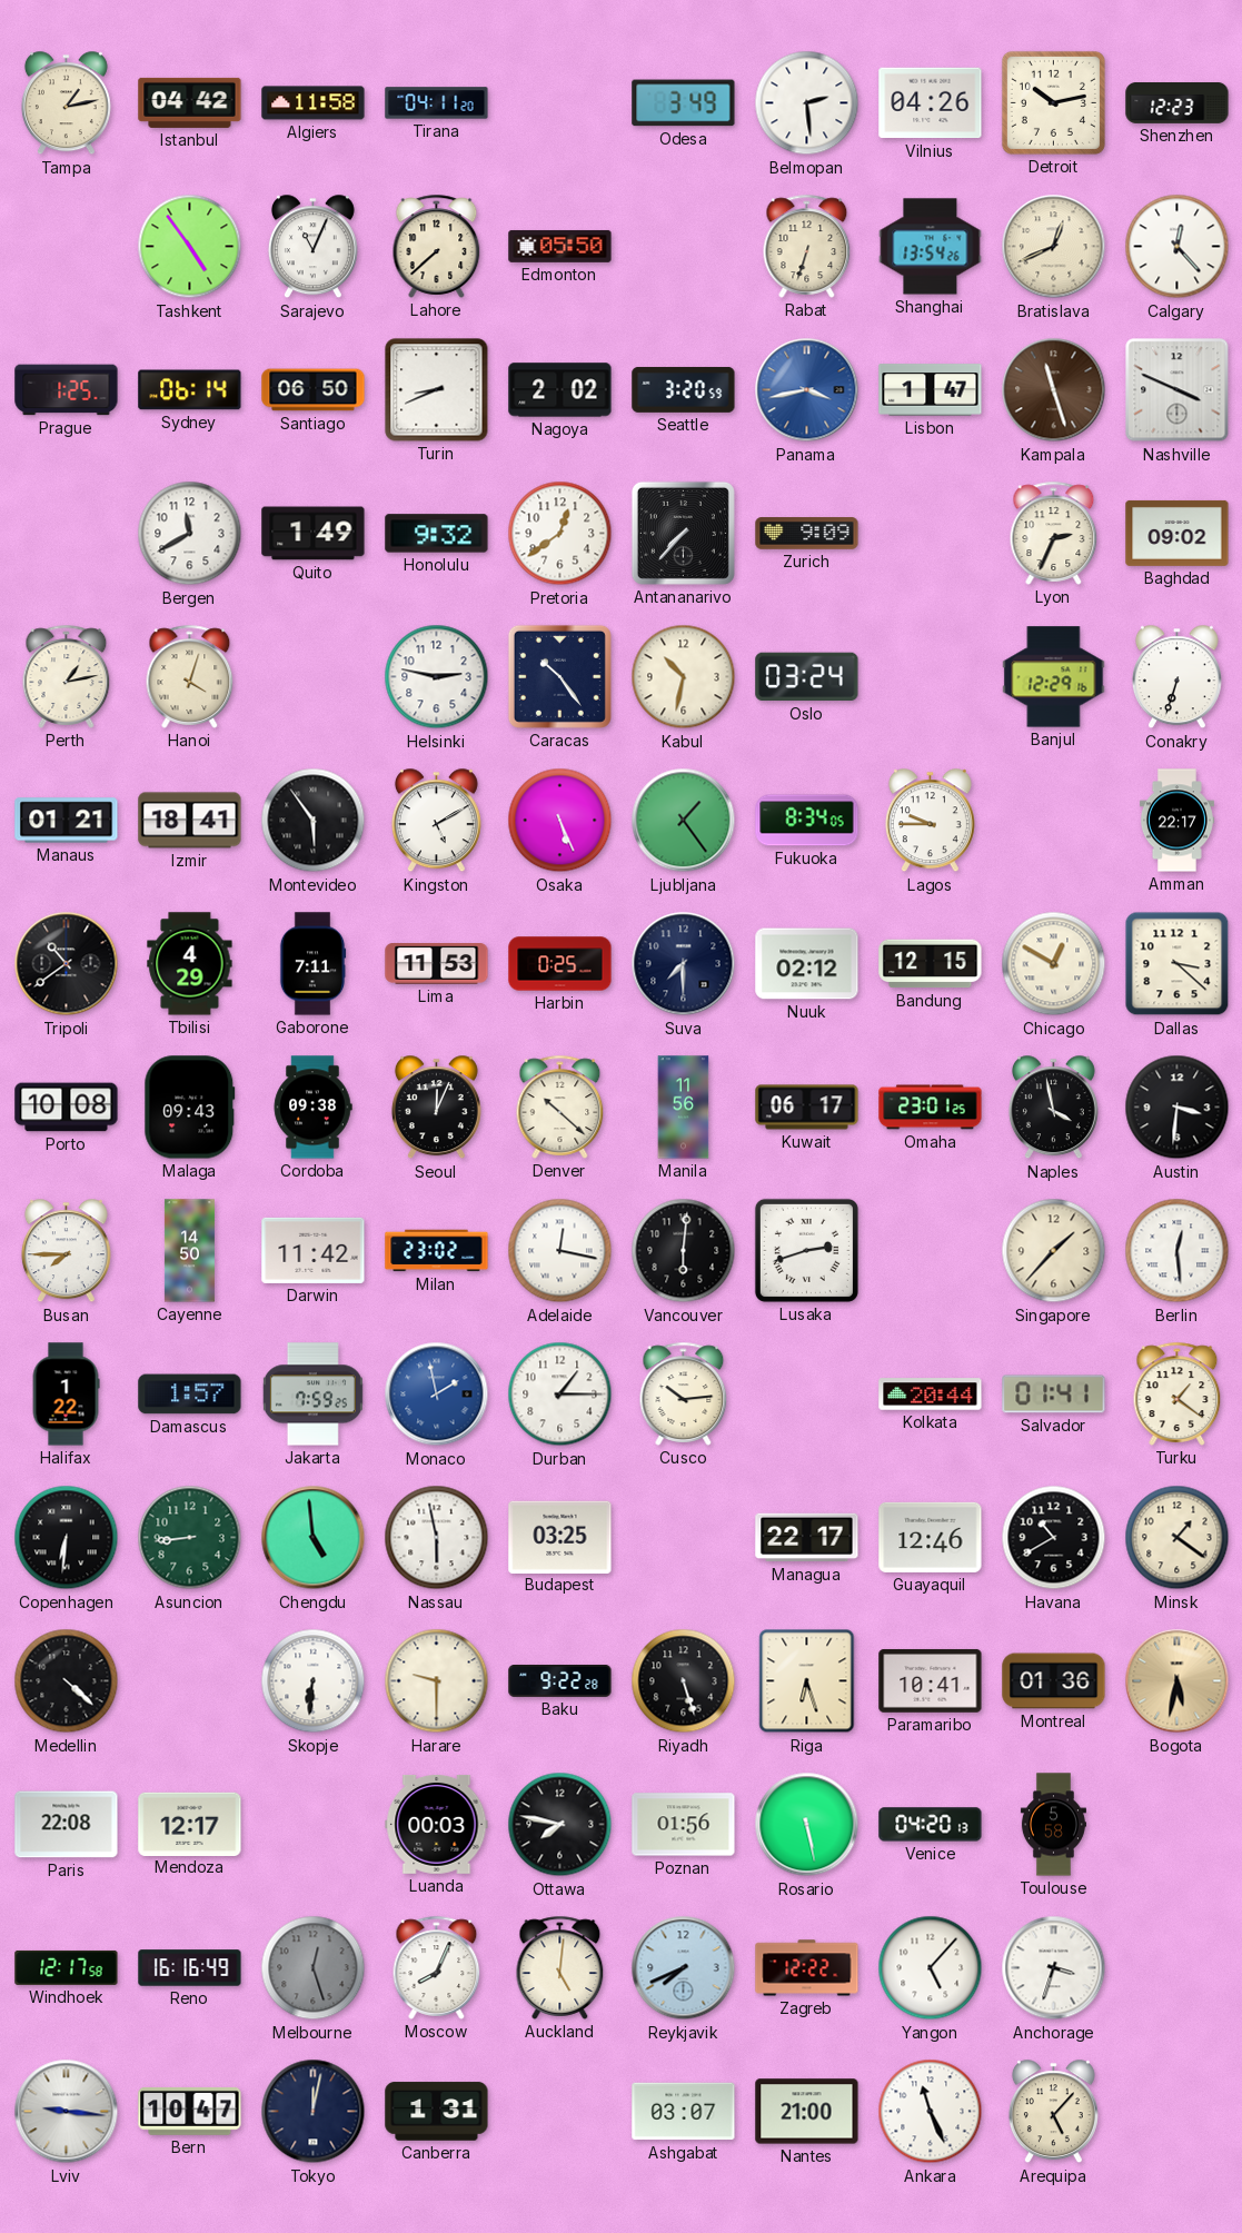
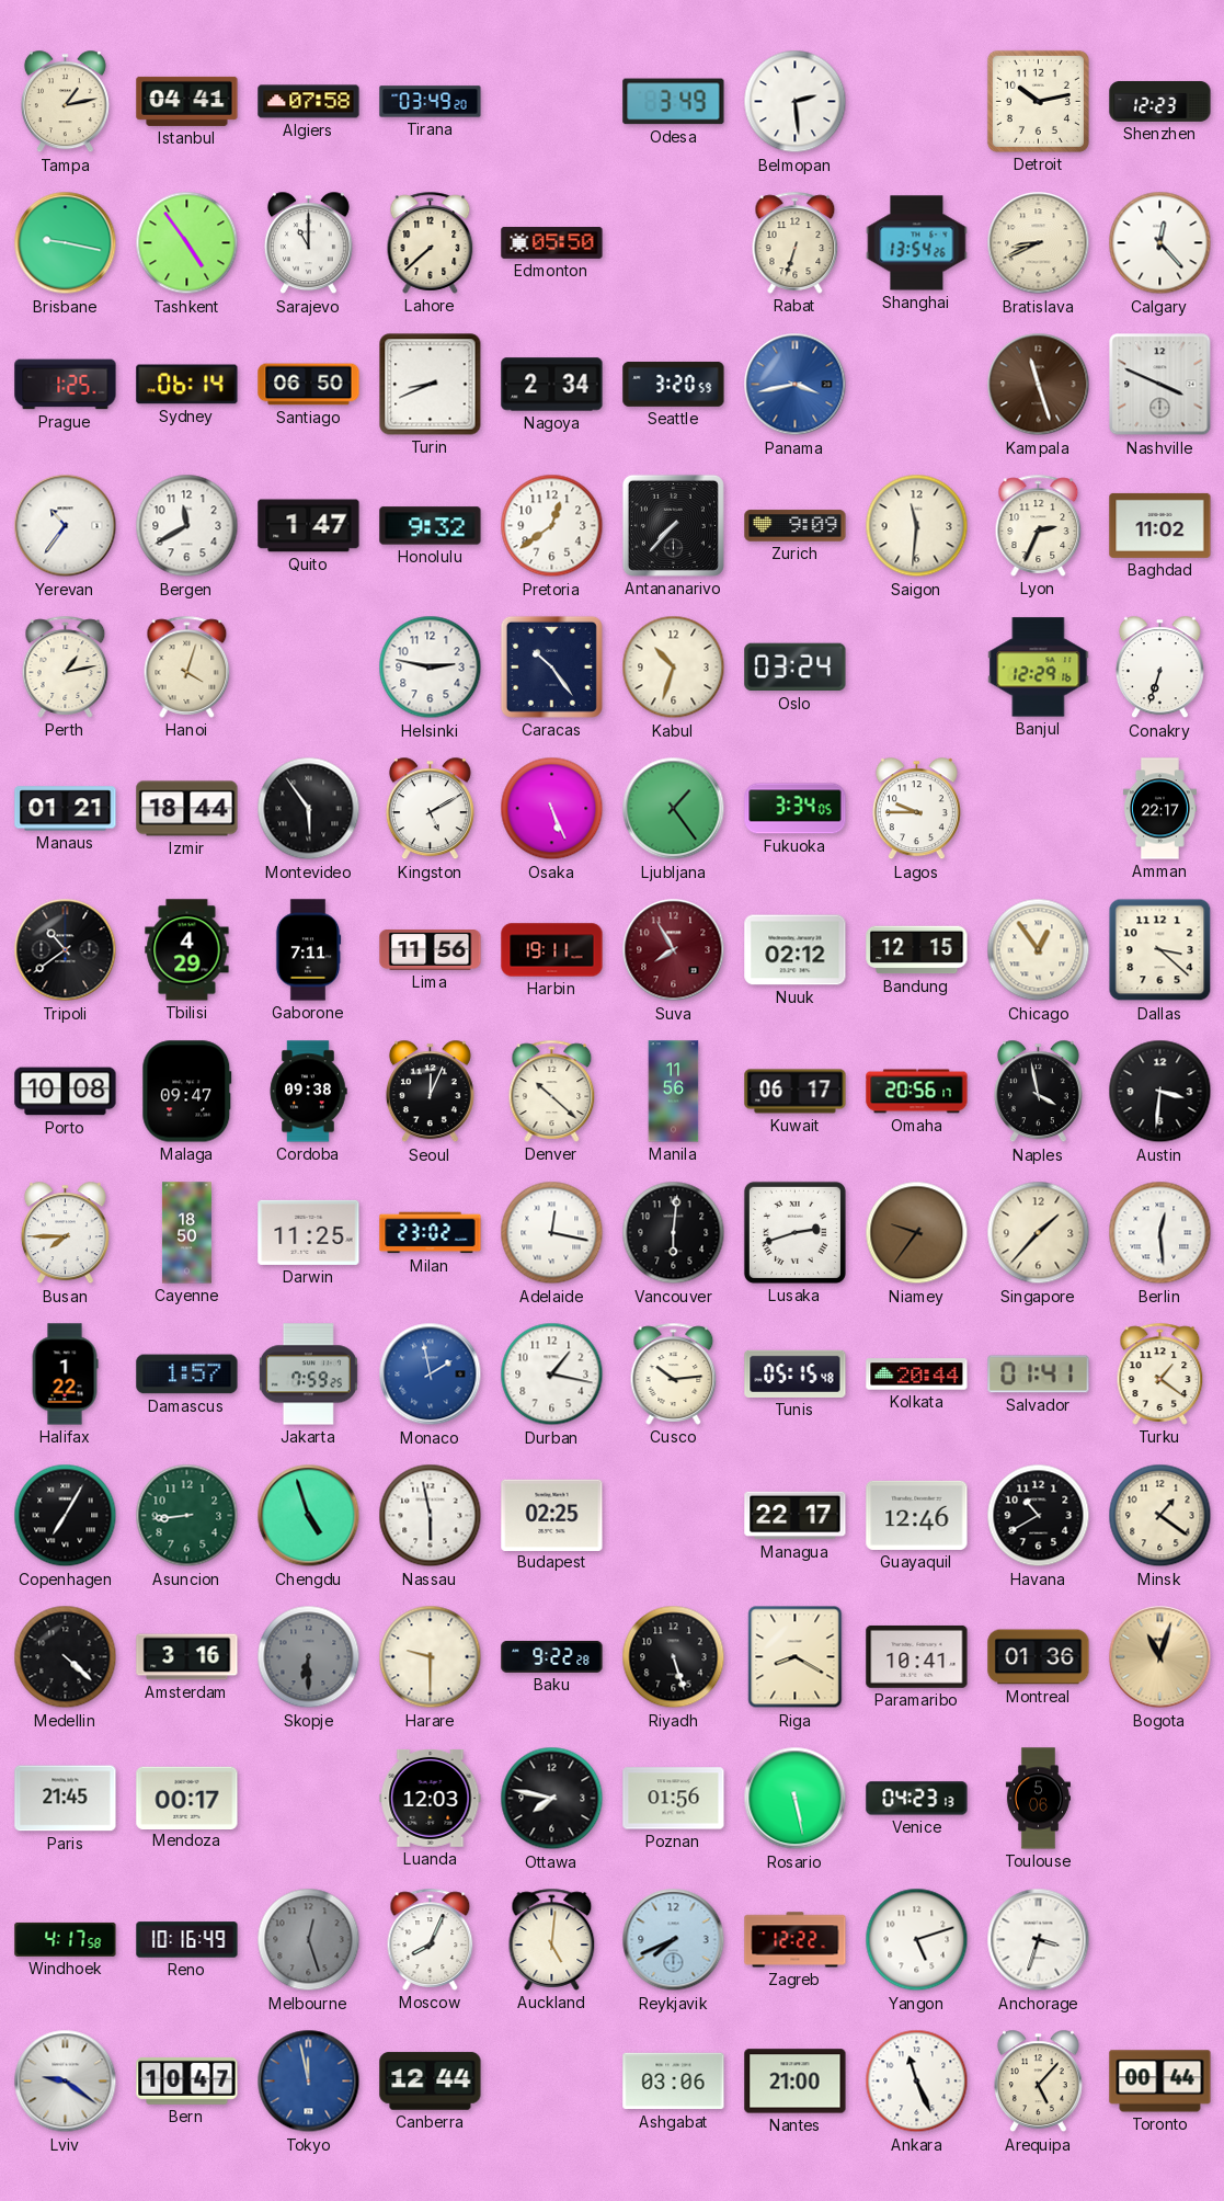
Istanbul: 04:42 -> 04:41 (187, 101)
Algiers: 11:58 -> 07:58 (309, 102)
Tirana: 04:11 -> 03:49 (431, 102)
Vilnius: 04:26 -> none (931, 103)
Brisbane: none -> 9:17 (66, 243)
Sarajevo: 11:04 -> 11:00 (308, 243)
Bratislava: 12:41 -> 8:41 (1039, 243)
Nagoya: 2:02 -> 2:34 (552, 385)
Lisbon: 1:47 -> none (931, 390)
Yerevan: none -> 10:36 (66, 526)
Quito: 1:49 -> 1:47 (309, 526)
Saigon: none -> 11:31 (917, 526)
Baghdad: 09:02 -> 11:02 (1160, 525)
Kabul: 10:32 -> 10:33 (674, 668)
Izmir: 18:41 -> 18:44 (187, 809)
Fukuoka: 8:34 -> 3:34 (796, 809)
Lima: 11:53 -> 11:56 (431, 950)
Harbin: 0:25 -> 19:11 (552, 950)
Suva: 7:30 -> 7:55 (674, 950)
Suva dial: navy -> burgundy (674, 950)
Chicago: 12:50 -> 12:54 (1039, 950)
Malaga: 09:43 -> 09:47 (187, 1092)
Omaha: 23:01 -> 20:56 (917, 1092)
Cayenne: 14:50 -> 18:50 (186, 1233)
Darwin: 11:42 -> 11:25 (309, 1232)
Niamey: none -> 9:36 (917, 1233)
Durban: 1:15 -> 1:17 (552, 1375)
Tunis: none -> 05:15 (796, 1373)
Copenhagen: 6:31 -> 7:05 (66, 1516)
Chengdu: 4:59 -> 4:57 (309, 1516)
Budapest: 03:25 -> 02:25 (552, 1515)
Amsterdam: none -> 3:16 (187, 1657)
Skopje: 6:31 -> 6:30 (309, 1657)
Skopje dial: white -> grey (309, 1657)
Riga: 6:27 -> 8:20 (796, 1657)
Bogota: 5:32 -> 11:03 (1160, 1657)
Paris: 22:08 -> 21:45 (66, 1799)
Mendoza: 12:17 -> 00:17 (187, 1798)
Luanda: 00:03 -> 12:03 (431, 1799)
Venice: 04:20 -> 04:23 (917, 1799)
Toulouse: 5:58 -> 5:06 (1038, 1799)
Windhoek: 12:17 -> 4:17 (66, 1939)
Reno: 16:16 -> 10:16 (187, 1940)
Yangon: 5:07 -> 5:12 (917, 1940)
Lviv: 9:16 -> 9:21 (66, 2082)
Tokyo: 12:02 -> 11:58 (309, 2082)
Tokyo dial: navy -> blue (309, 2082)
Canberra: 1:31 -> 12:44 (431, 2082)
Ashgabat: 03:07 -> 03:06 (674, 2082)
Toronto: none -> 00:44 (1160, 2082)
